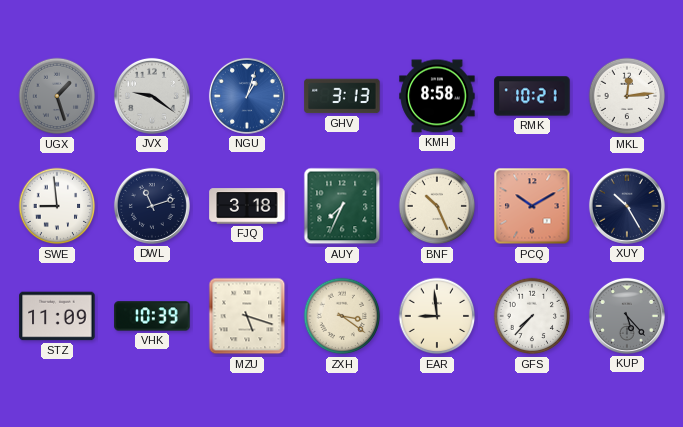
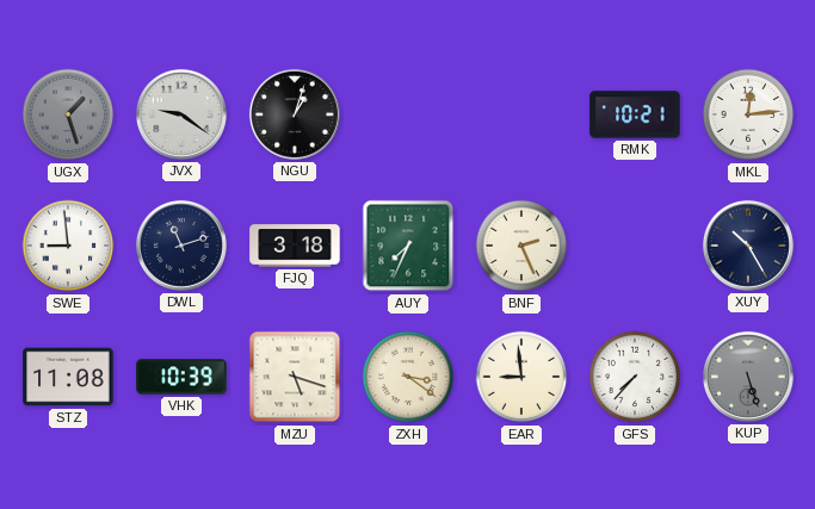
NGU dial: blue -> black (295, 114)
GHV: 3:13 -> none (342, 96)
KMH: 8:58 -> none (437, 96)
BNF: 10:26 -> 2:26 (521, 246)
PCQ: 10:10 -> none (532, 206)
STZ: 11:09 -> 11:08 (68, 377)
KUP: 5:23 -> 5:27 (748, 377)
